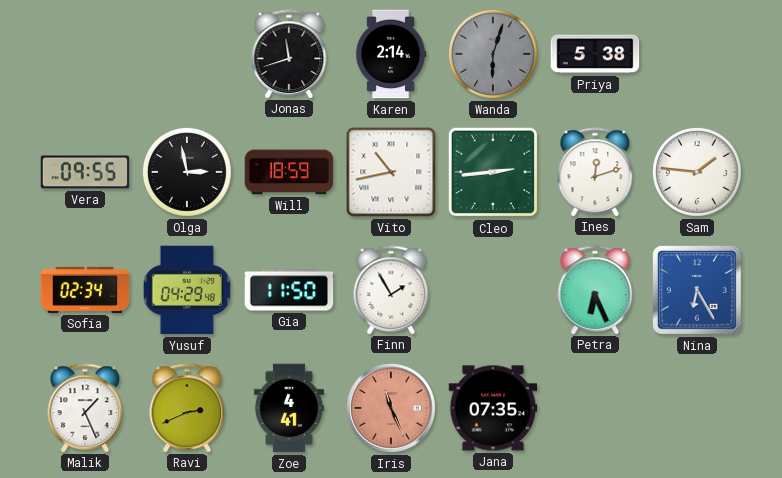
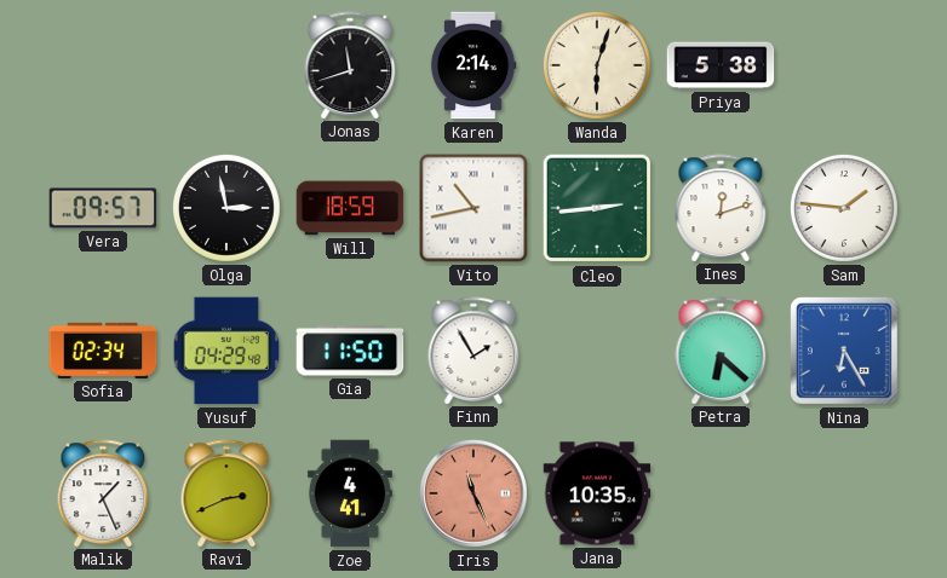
Wanda dial: grey -> cream (597, 65)
Vera: 09:55 -> 09:57 (103, 208)
Petra: 6:26 -> 6:22 (721, 351)
Jana: 07:35 -> 10:35 (597, 493)
